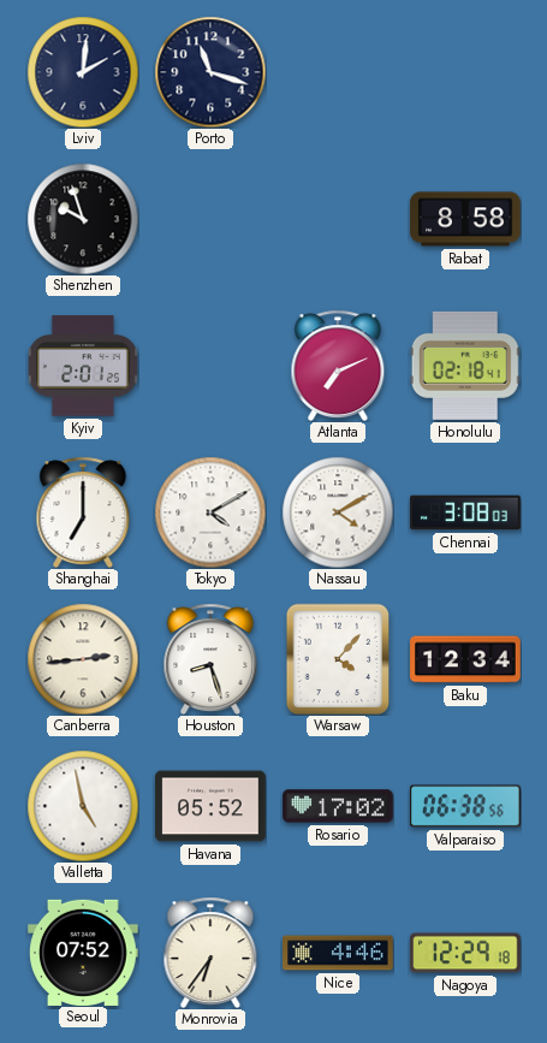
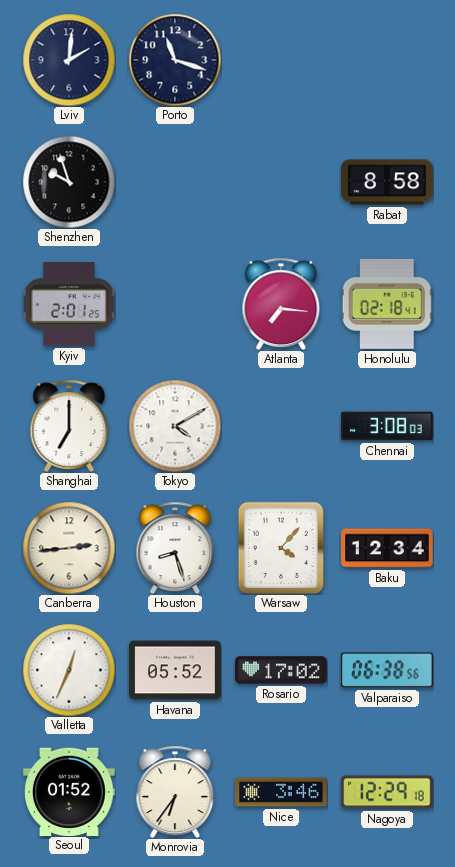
Atlanta: 7:11 -> 7:16 (281, 304)
Nassau: 4:10 -> none (338, 512)
Valletta: 4:58 -> 12:34 (69, 670)
Seoul: 07:52 -> 01:52 (69, 791)
Nice: 4:46 -> 3:46 (281, 792)
